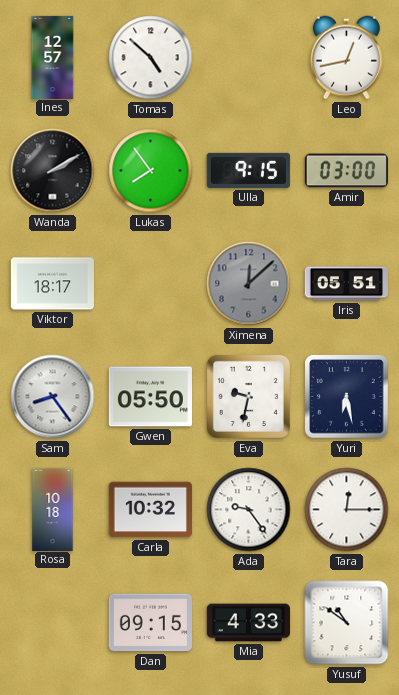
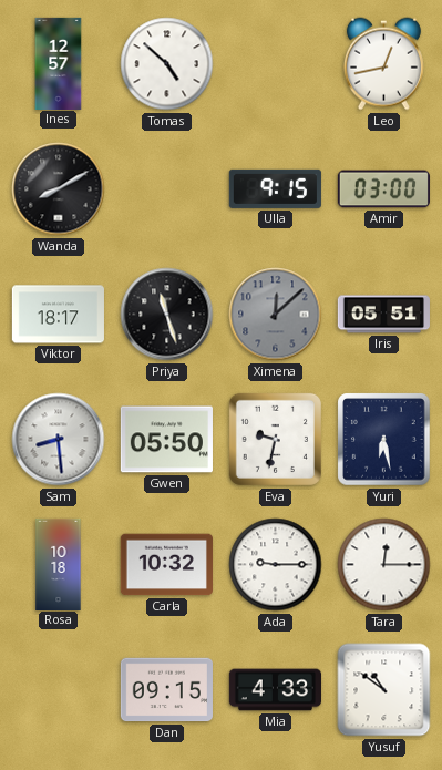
Wanda: 2:10 -> 8:10 (59, 189)
Lukas: 7:54 -> none (151, 171)
Priya: none -> 11:27 (167, 315)
Sam: 8:24 -> 8:29 (59, 440)
Ada: 9:24 -> 9:15 (276, 565)
